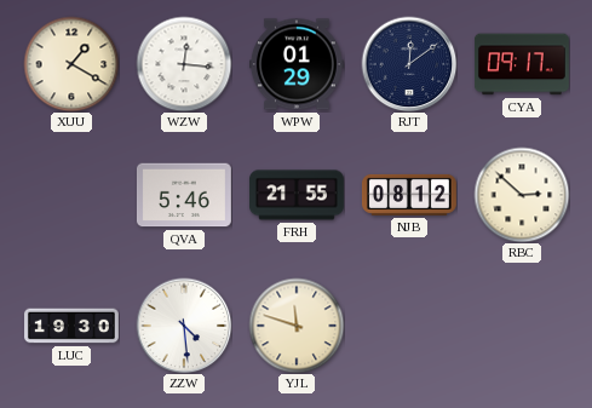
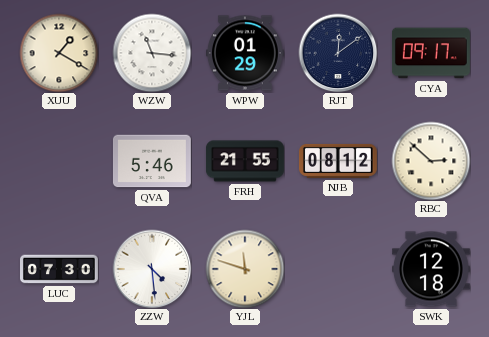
WZW: 12:16 -> 11:16 (152, 53)
LUC: 19:30 -> 07:30 (60, 269)
SWK: none -> 12:18 (431, 269)
